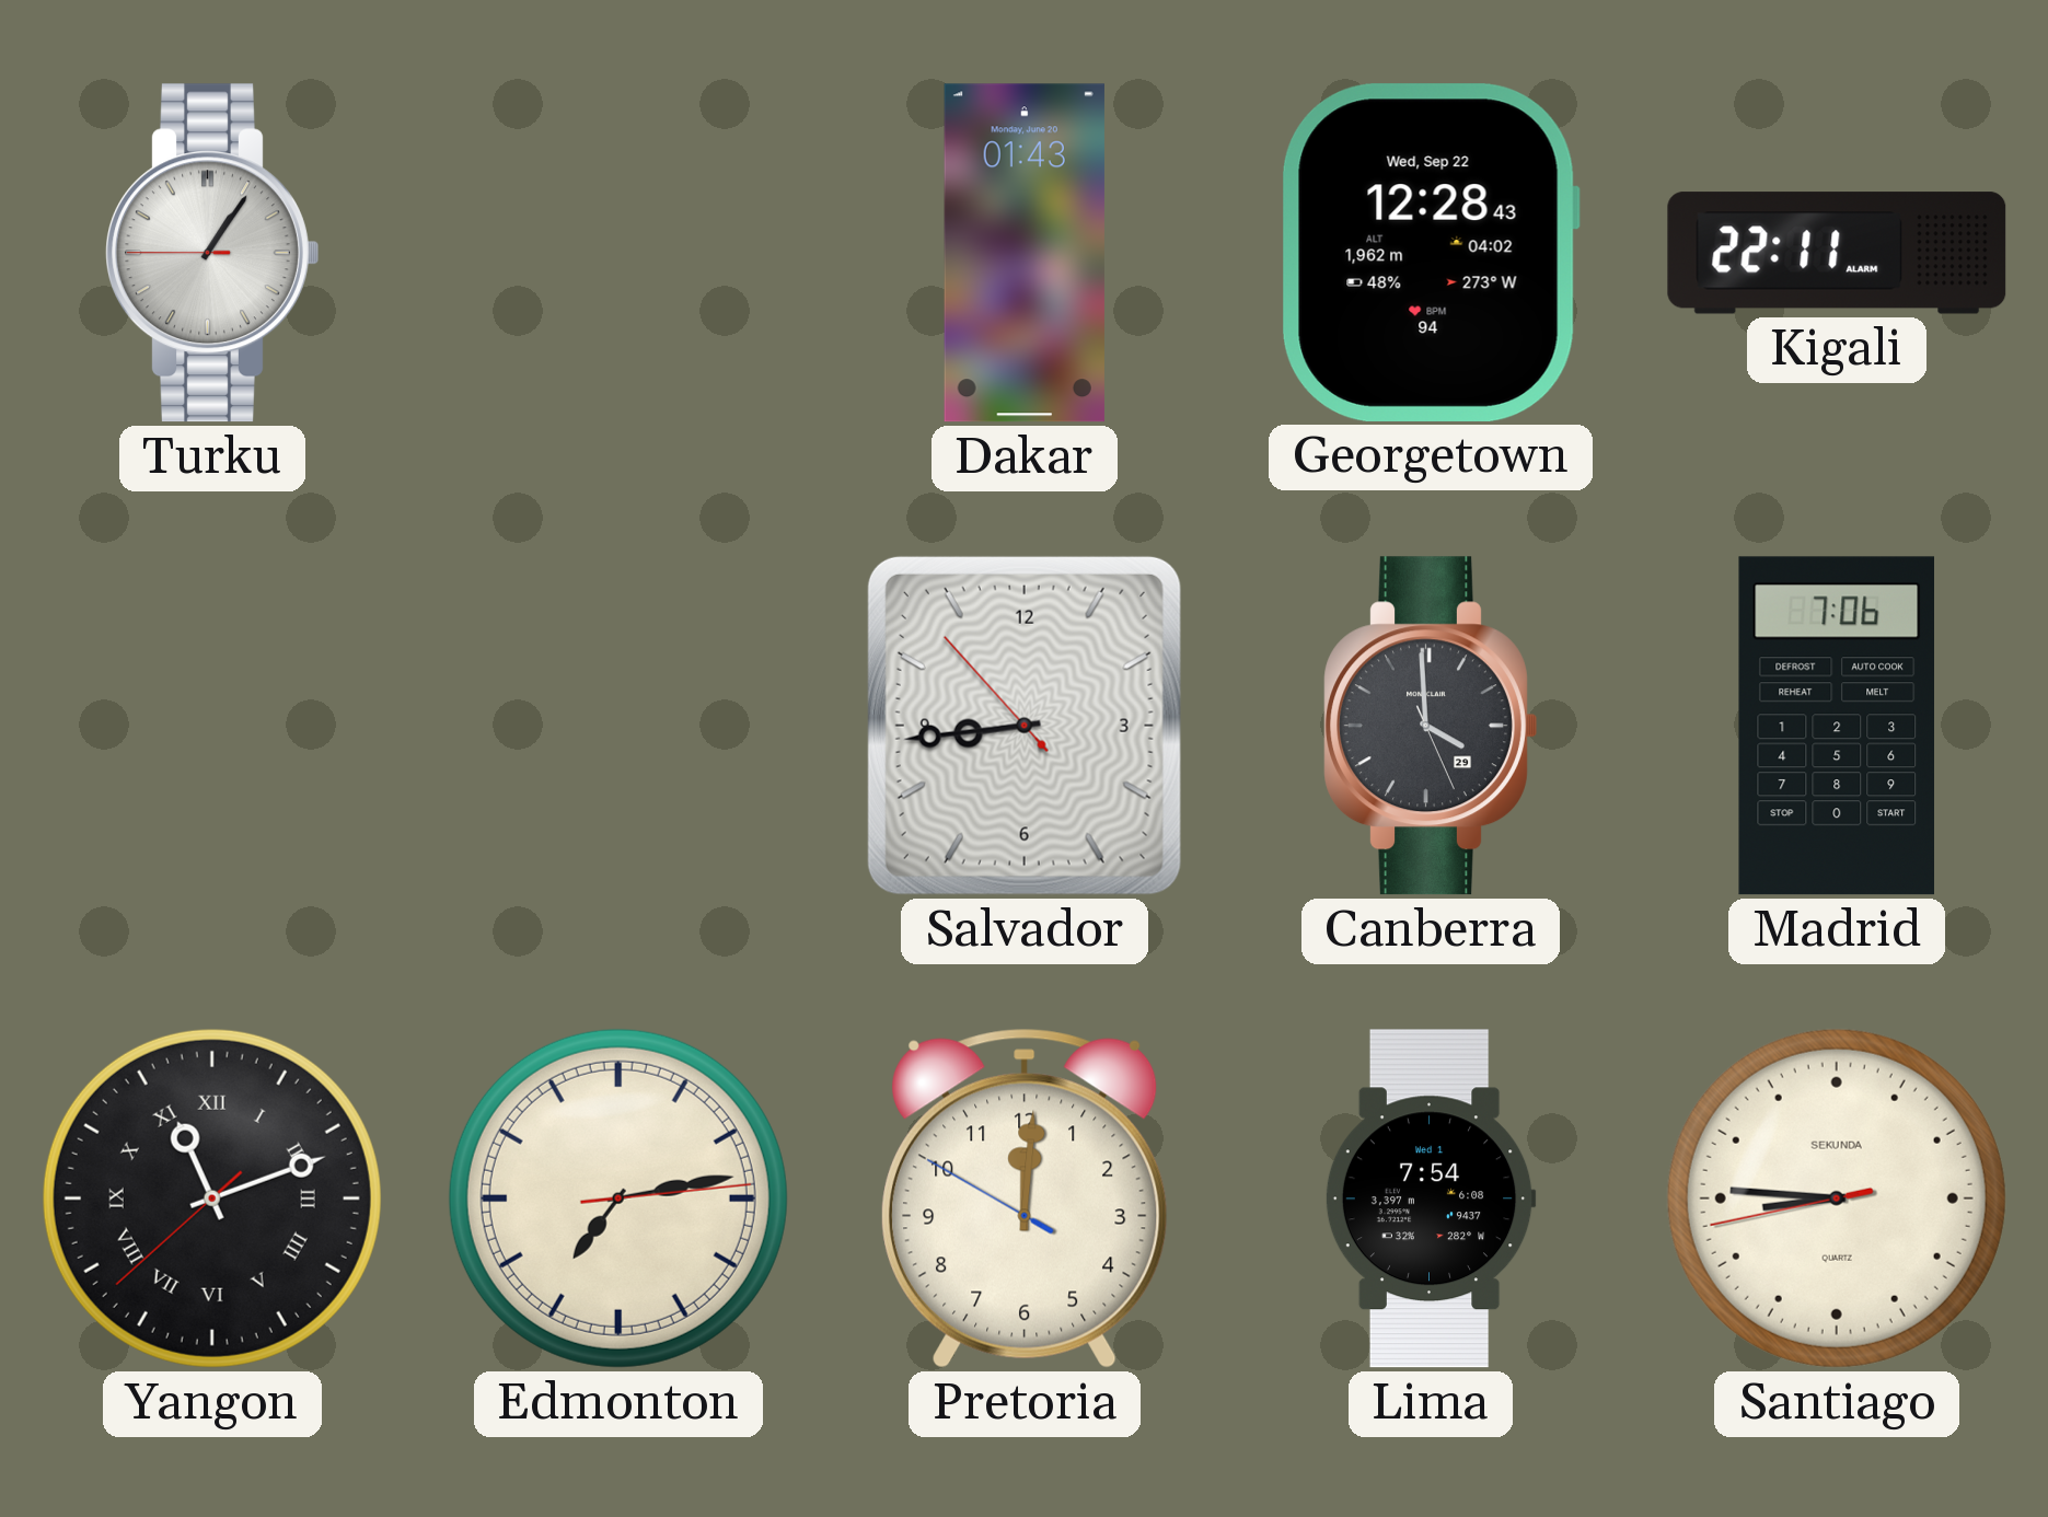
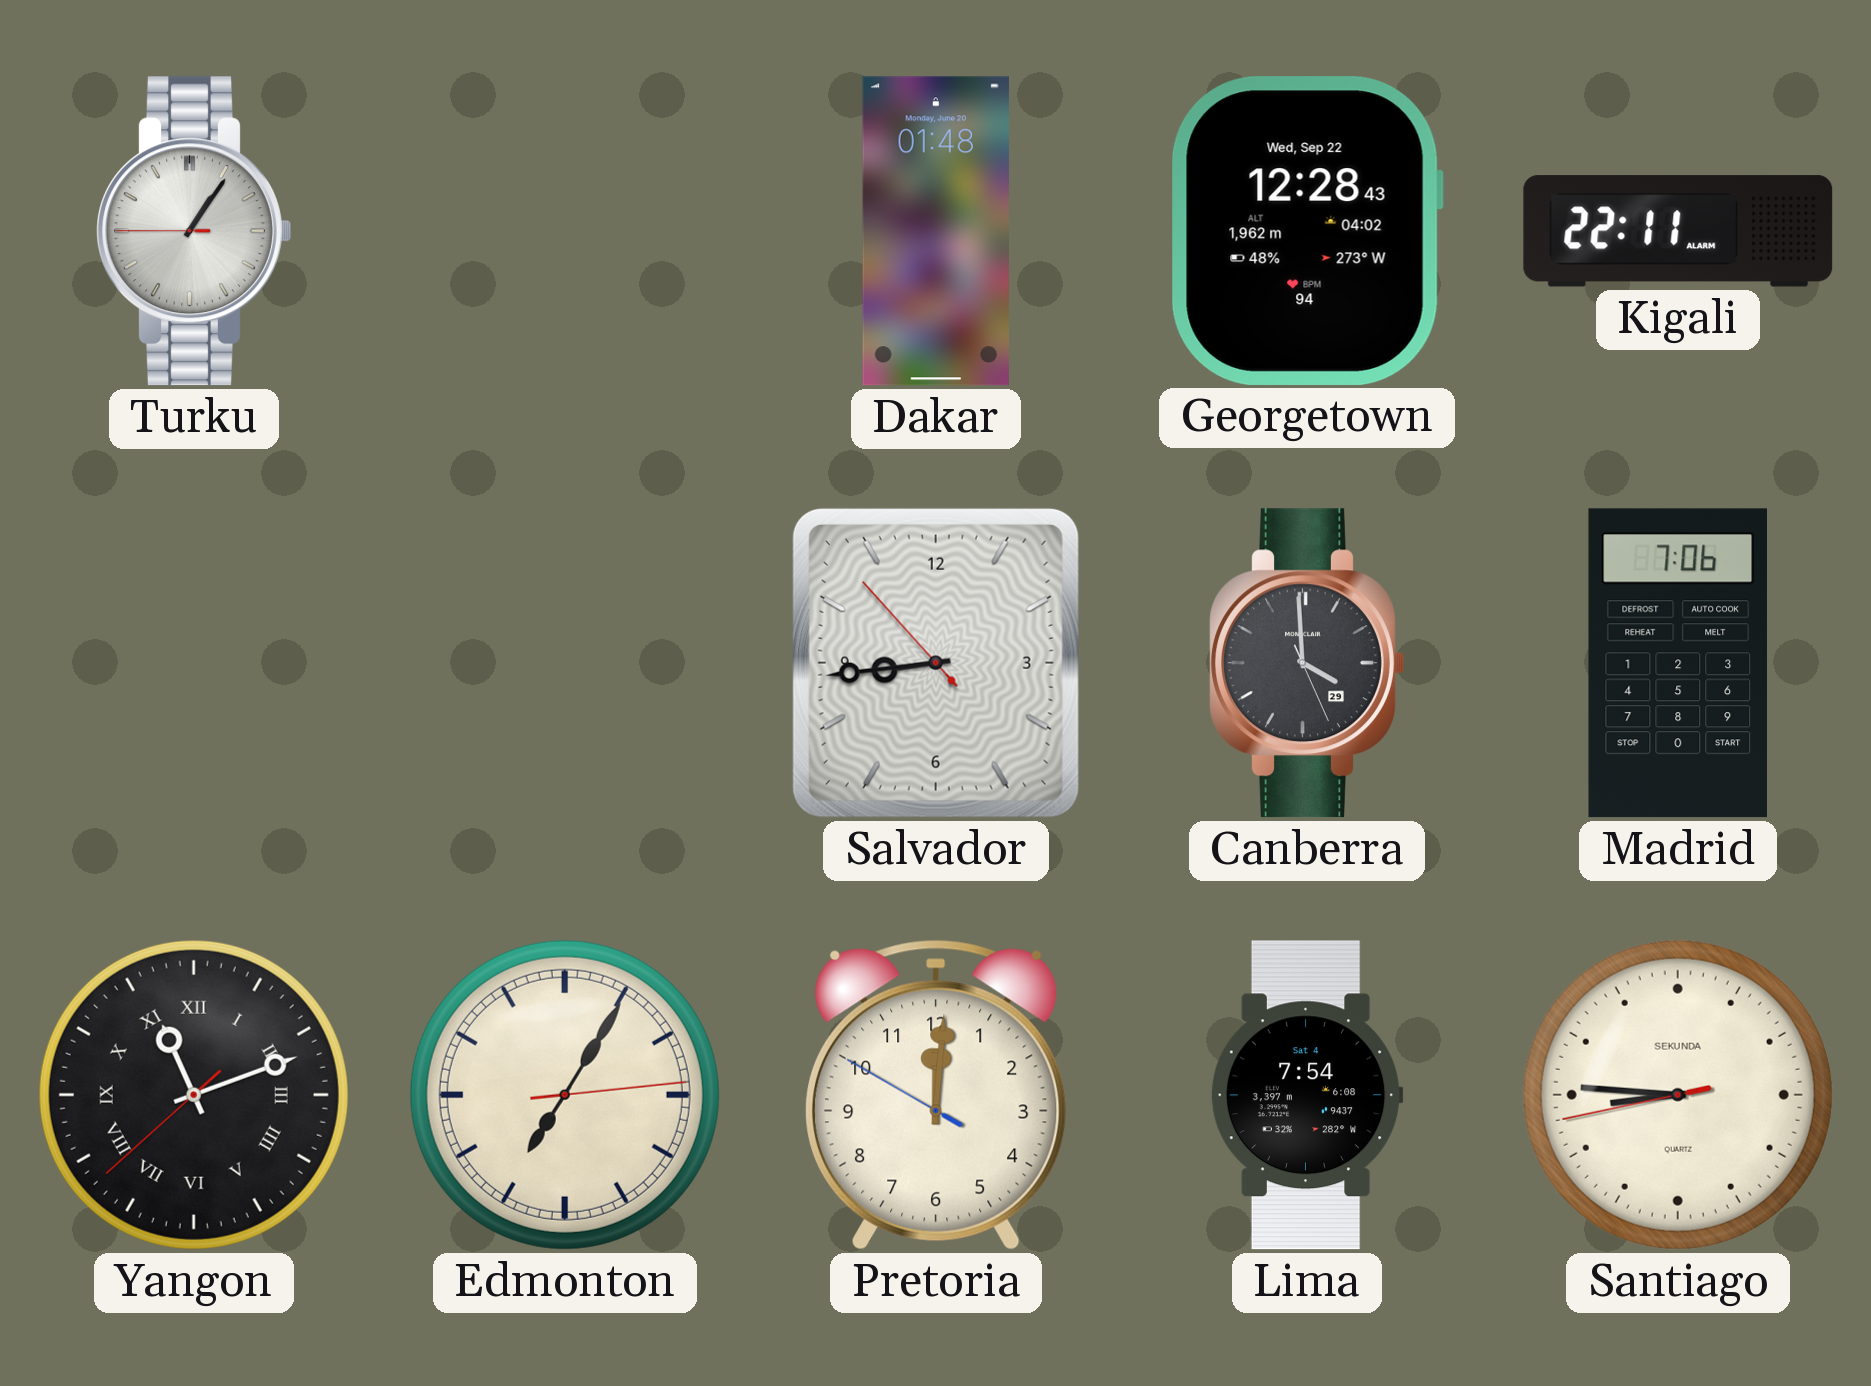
Dakar: 01:43 -> 01:48 (936, 231)
Edmonton: 7:13 -> 7:05 (565, 1095)
Lima date: Wed 1 -> Sat 4 (1307, 1095)
